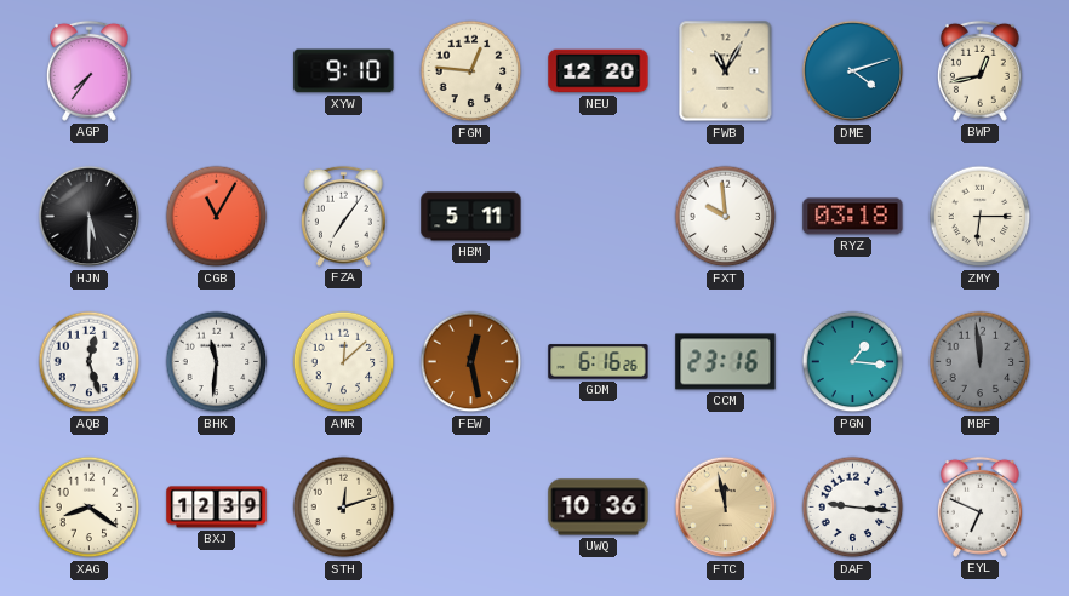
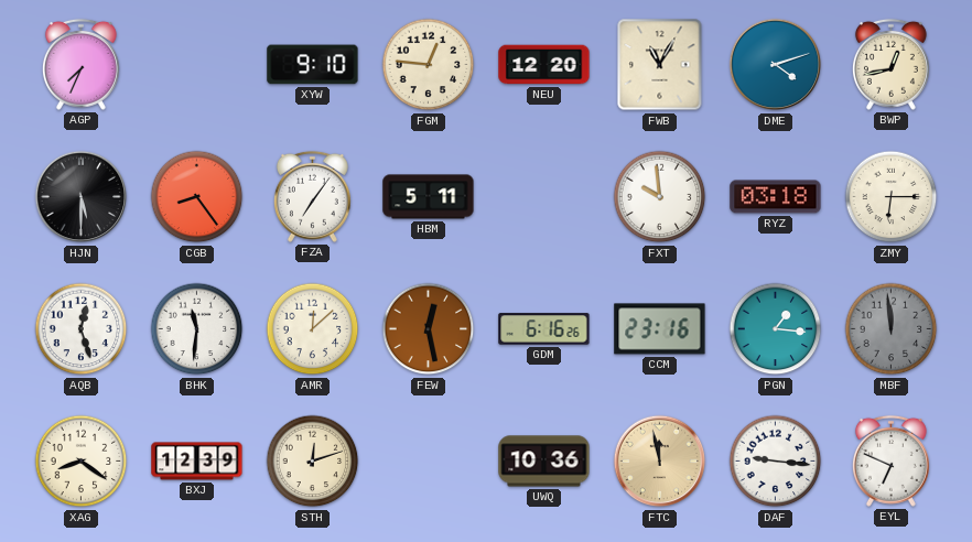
AGP: 7:36 -> 7:34 (80, 64)
CGB: 11:05 -> 8:24 (197, 197)
